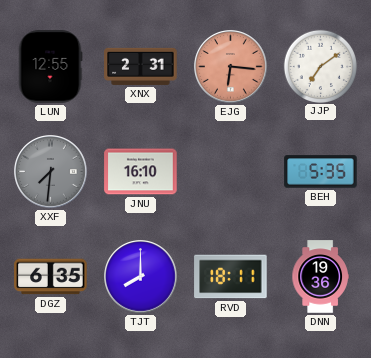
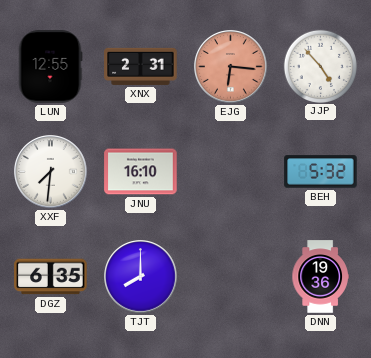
JJP: 7:09 -> 4:53 (320, 66)
XXF dial: grey -> white (51, 172)
BEH: 5:35 -> 5:32 (321, 172)
RVD: 18:11 -> none (231, 277)
